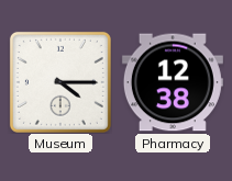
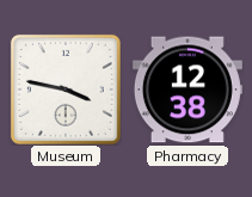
Museum: 4:15 -> 3:47 (66, 90)
